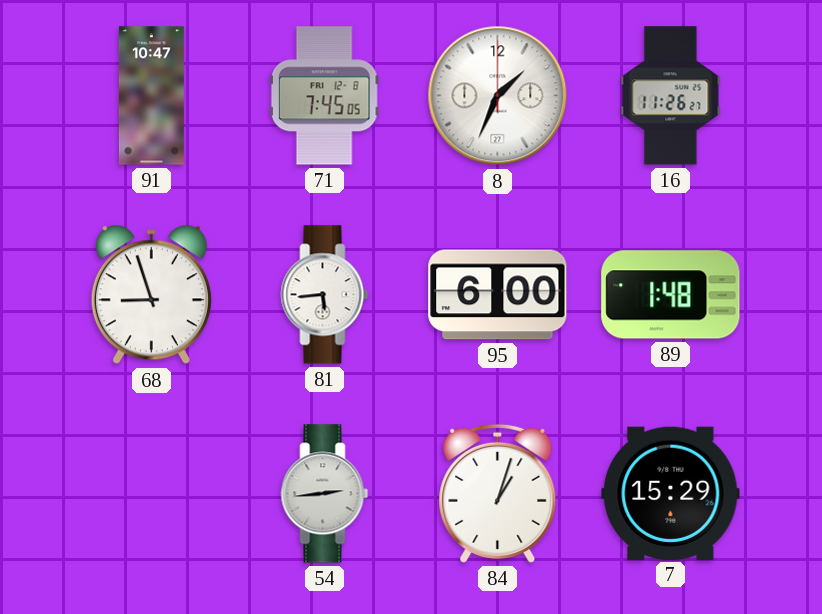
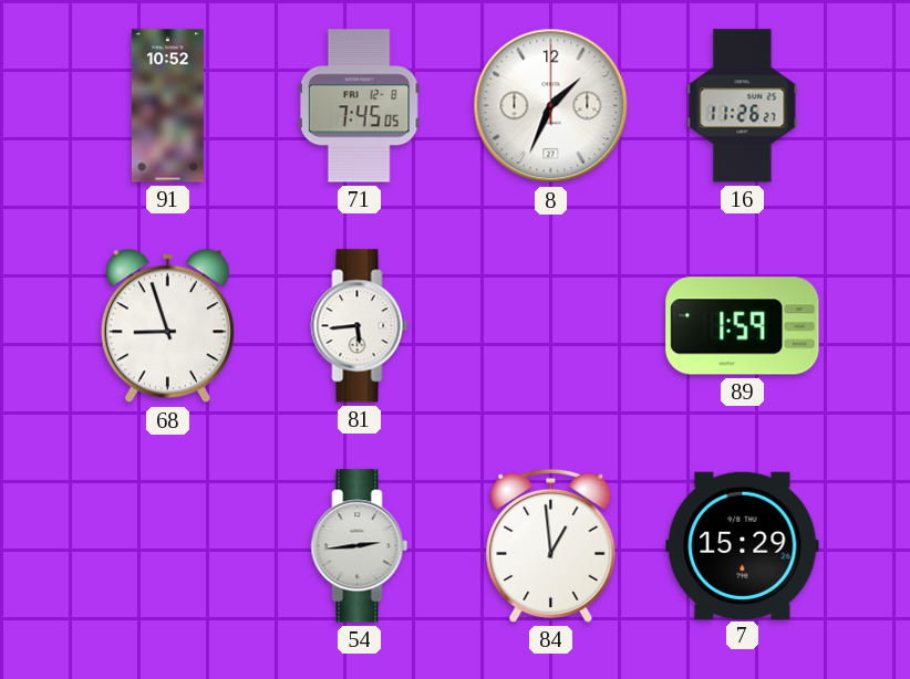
91: 10:47 -> 10:52 (167, 106)
95: 6:00 -> none (498, 295)
89: 1:48 -> 1:59 (743, 326)
84: 1:03 -> 12:59 (551, 545)
